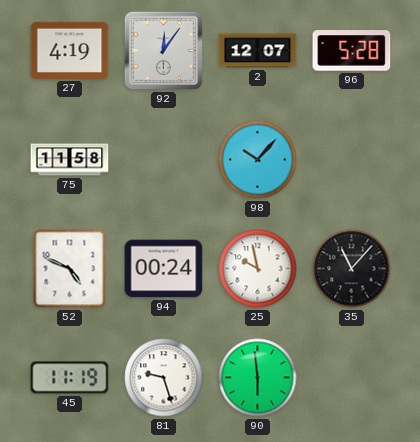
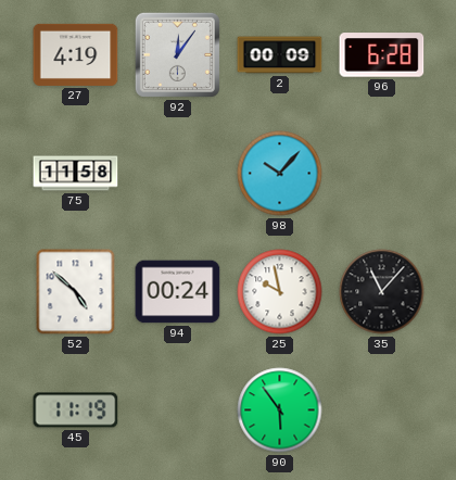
2: 12:07 -> 00:09 (280, 55)
96: 5:28 -> 6:28 (382, 55)
52: 4:49 -> 4:52 (76, 292)
81: 9:27 -> none (164, 378)
90: 5:59 -> 5:54 (280, 410)
